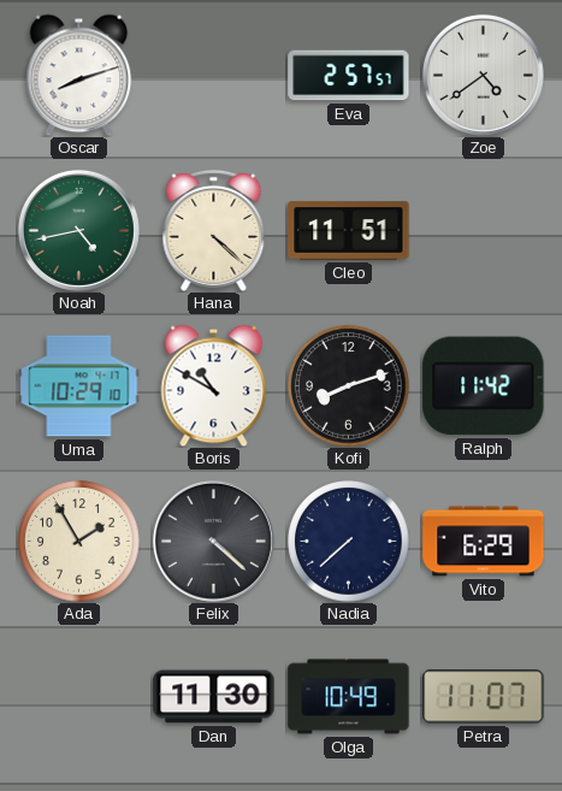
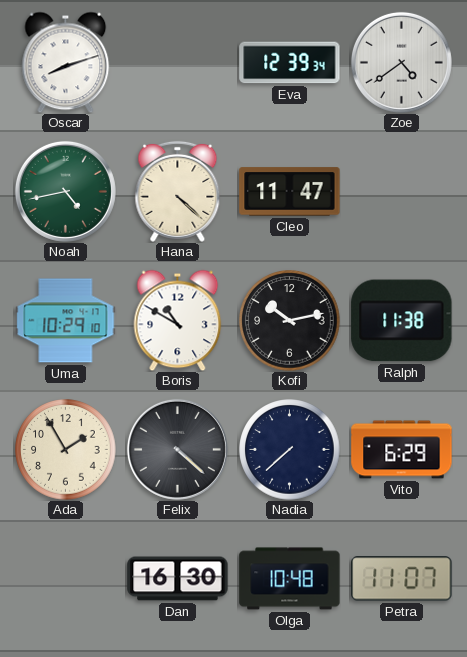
Eva: 2:57 -> 12:39 (290, 63)
Cleo: 11:51 -> 11:47 (290, 192)
Kofi: 8:12 -> 10:13 (290, 321)
Ralph: 11:42 -> 11:38 (402, 321)
Dan: 11:30 -> 16:30 (178, 579)
Olga: 10:49 -> 10:48 (290, 579)
